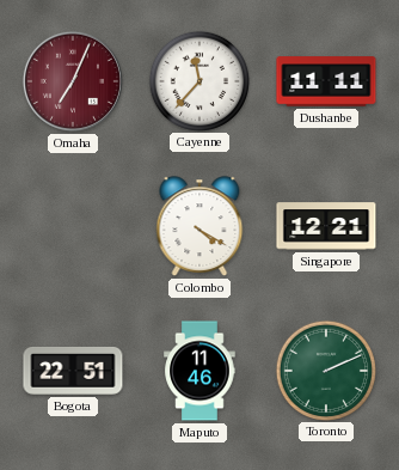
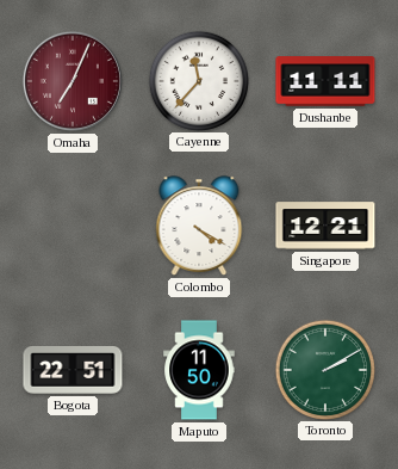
Maputo: 11:46 -> 11:50 (199, 370)
Toronto: 2:11 -> 2:10 (324, 369)
